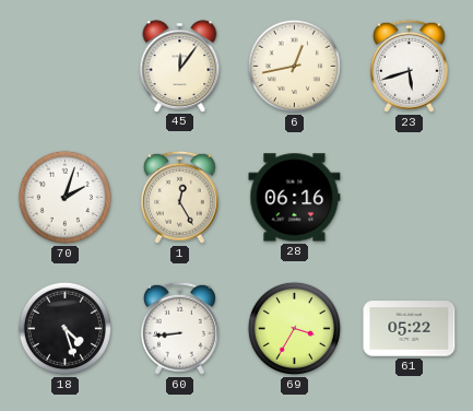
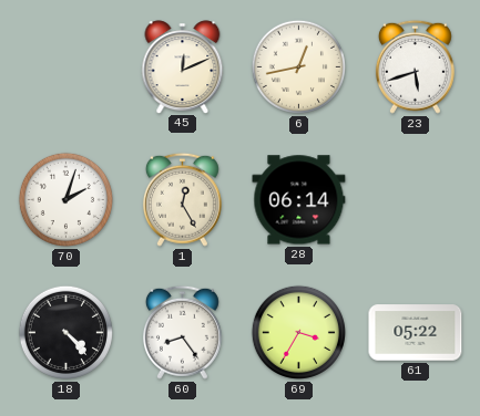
45: 12:06 -> 12:11 (183, 66)
28: 06:16 -> 06:14 (299, 200)
18: 4:27 -> 4:23 (65, 332)
60: 8:44 -> 8:24 (182, 332)
